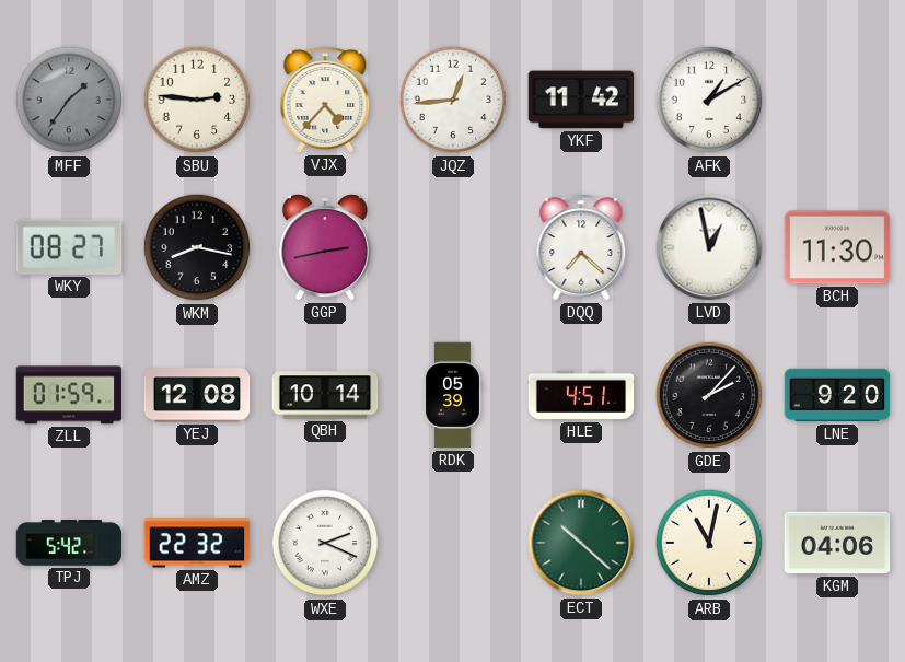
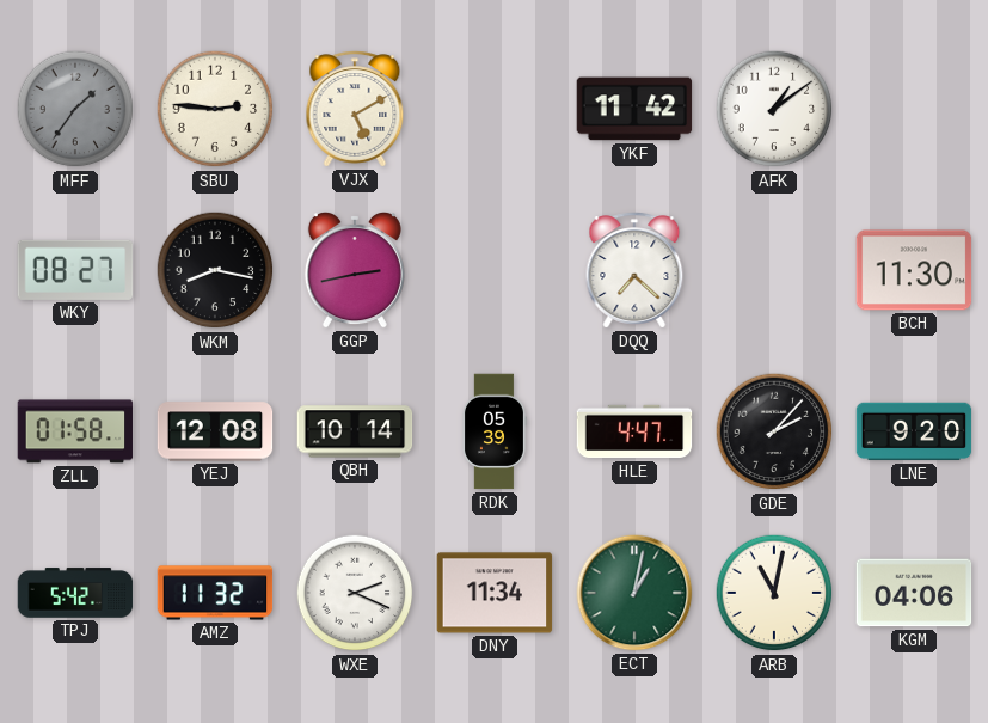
VJX: 4:37 -> 5:10 (355, 109)
JQZ: 12:44 -> none (453, 100)
AFK: 1:10 -> 1:09 (774, 109)
LVD: 12:58 -> none (709, 247)
ZLL: 01:59 -> 01:58 (75, 431)
HLE: 4:51 -> 4:47 (634, 431)
AMZ: 22:32 -> 11:32 (215, 593)
DNY: none -> 11:34 (495, 593)
ECT: 10:22 -> 1:02 (634, 593)
